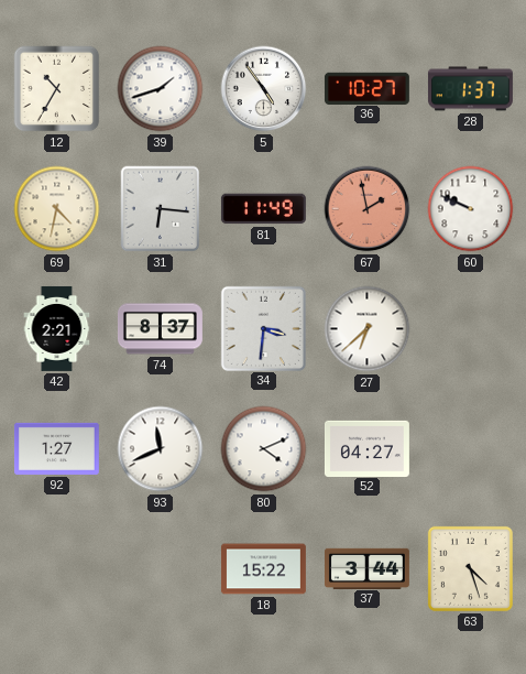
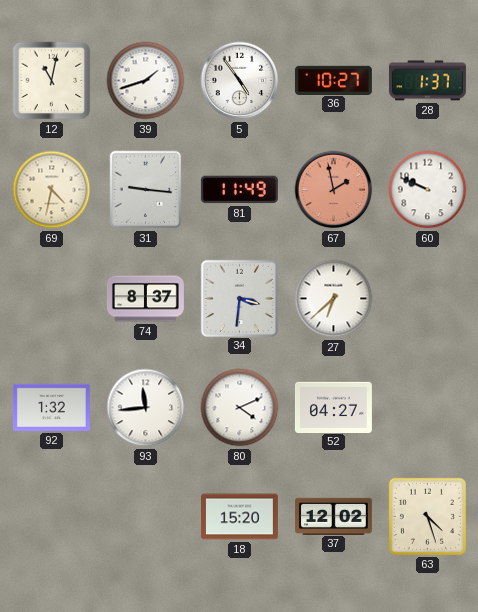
12: 10:35 -> 11:02 (52, 81)
31: 6:16 -> 9:16 (146, 190)
42: 2:21 -> none (57, 328)
92: 1:27 -> 1:32 (51, 407)
93: 11:41 -> 11:44 (146, 408)
18: 15:22 -> 15:20 (239, 517)
37: 3:44 -> 12:02 (333, 516)
